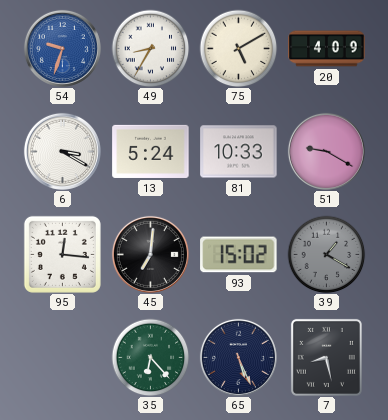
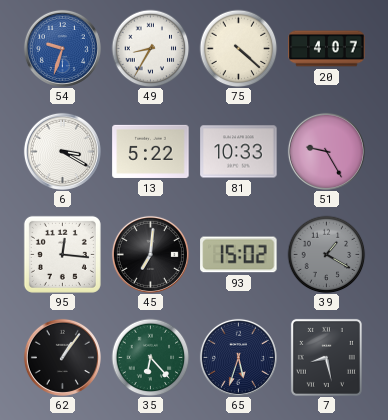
75: 5:10 -> 4:22 (238, 48)
20: 4:09 -> 4:07 (327, 49)
13: 5:24 -> 5:22 (151, 151)
51: 9:20 -> 9:25 (326, 151)
62: none -> 1:06 (62, 357)
65: 5:26 -> 5:33 (238, 357)
